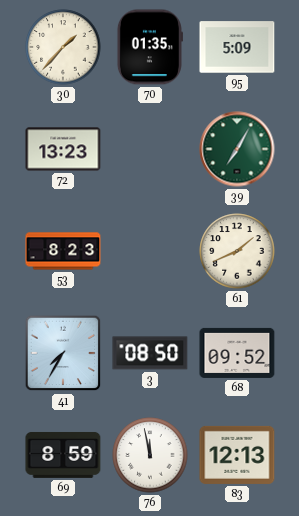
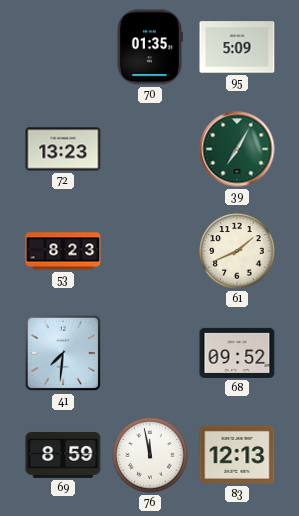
30: 1:37 -> none (63, 47)
41: 7:35 -> 7:31 (63, 353)
3: 08:50 -> none (150, 353)
